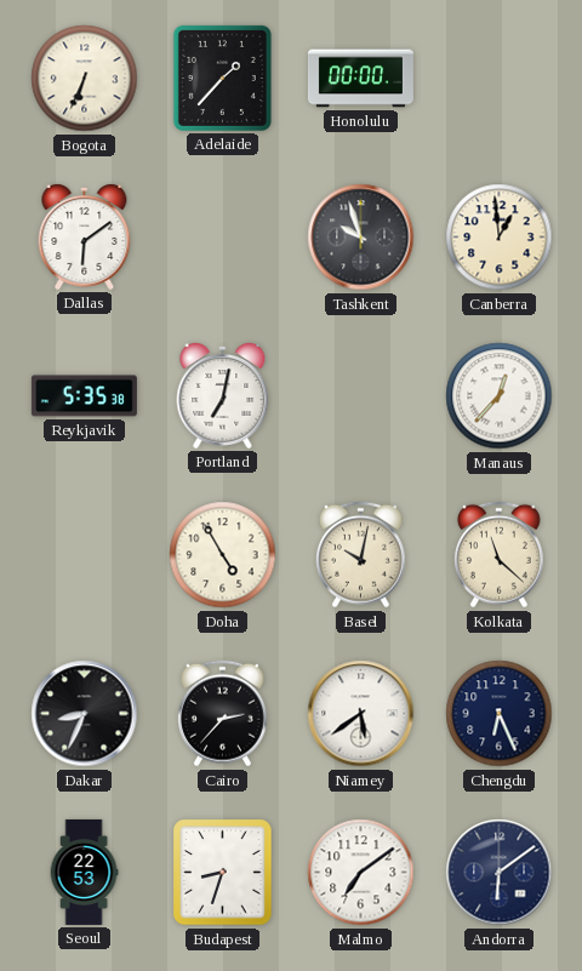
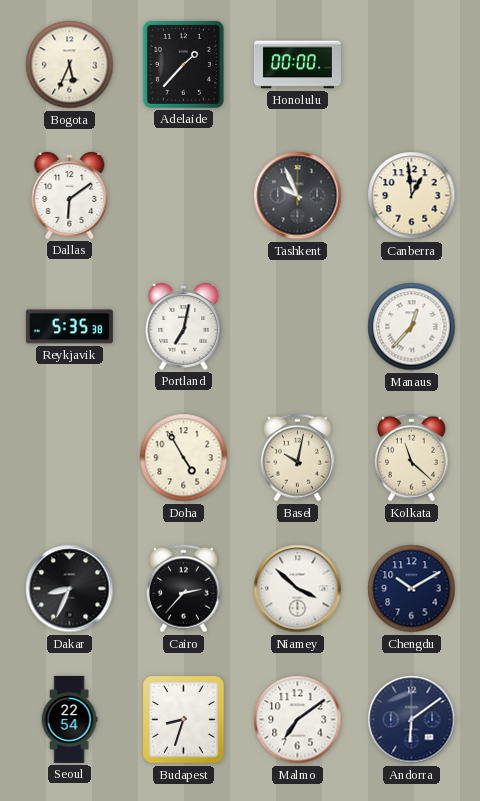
Bogota: 6:34 -> 5:34 (70, 65)
Tashkent: 9:57 -> 9:56 (298, 196)
Niamey: 5:39 -> 3:52 (298, 589)
Chengdu: 6:26 -> 10:10 (412, 589)
Seoul: 22:53 -> 22:54 (69, 719)
